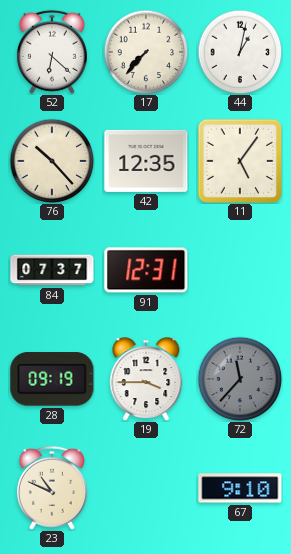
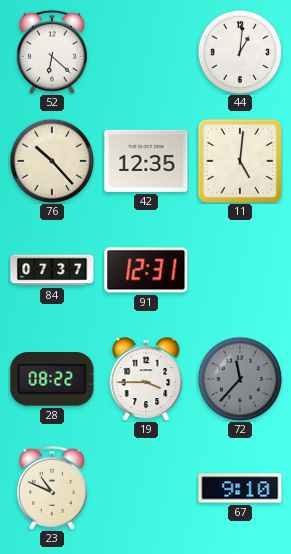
17: 7:37 -> none (146, 52)
44: 1:02 -> 1:01 (240, 52)
11: 5:06 -> 5:01 (239, 160)
28: 09:19 -> 08:22 (52, 379)
